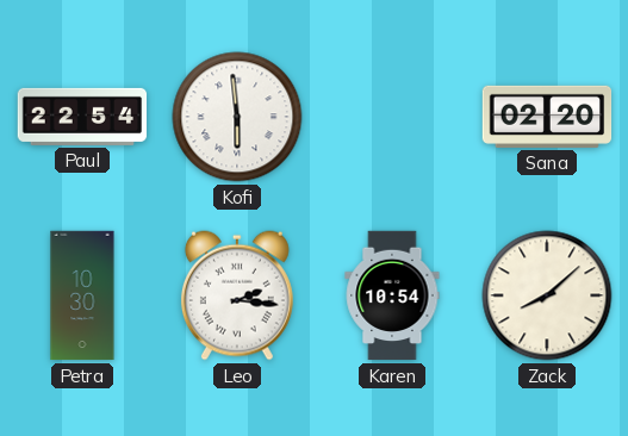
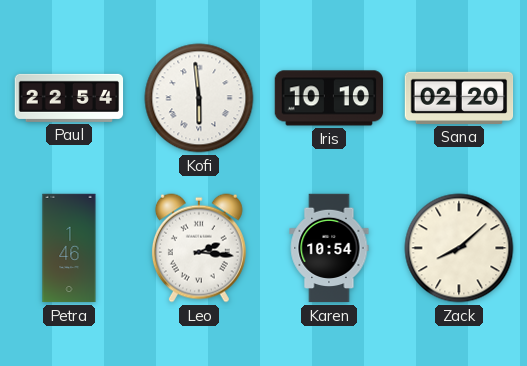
Iris: none -> 10:10 (329, 98)
Petra: 10:30 -> 1:46 (69, 248)
